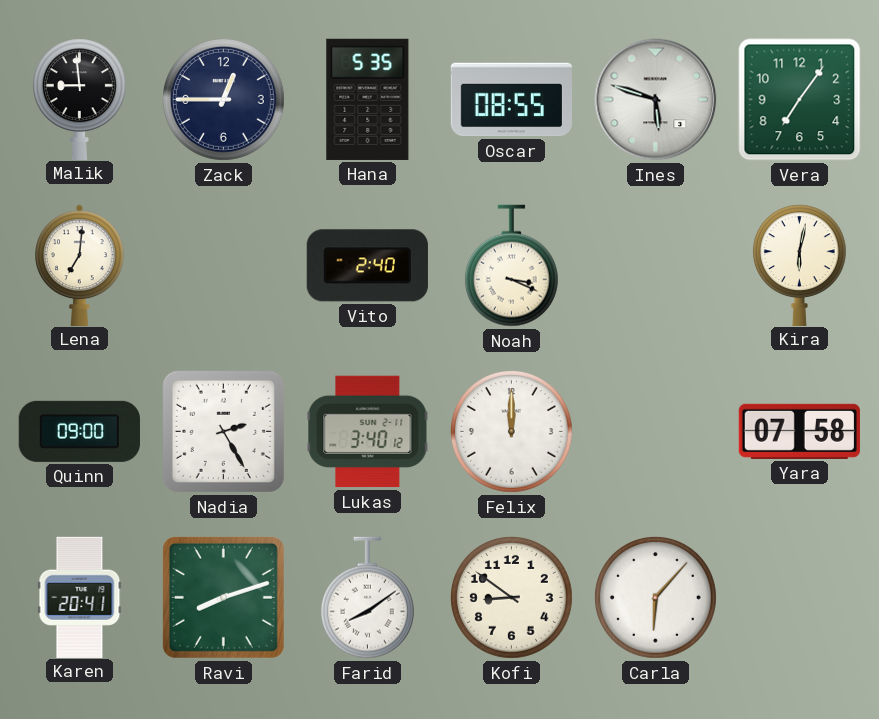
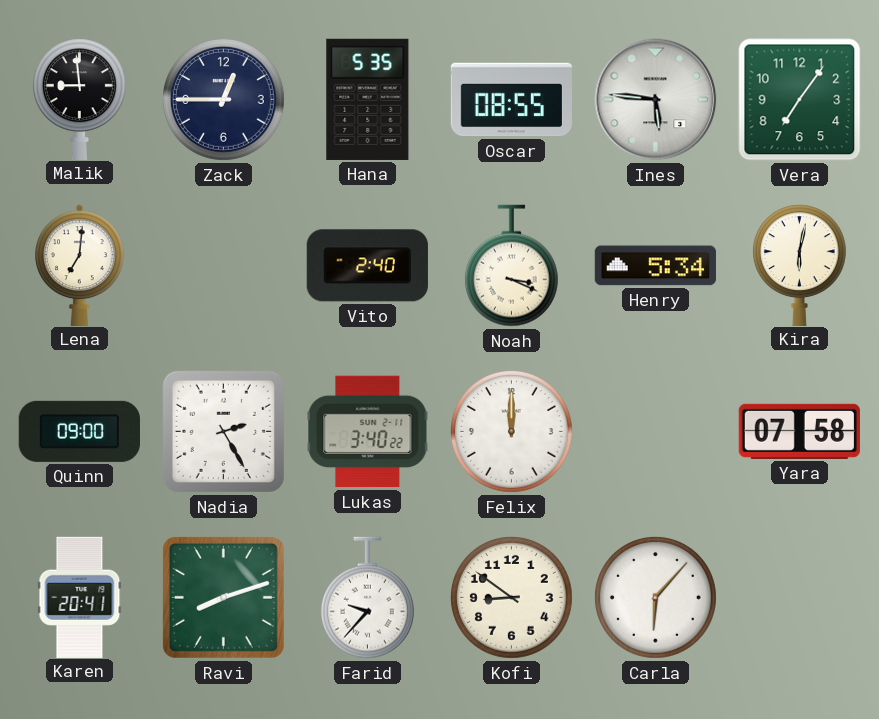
Ines: 5:48 -> 5:46 (656, 100)
Henry: none -> 5:34 (655, 266)
Lukas: 3:40:12 -> 3:40:22 (368, 432)
Farid: 8:09 -> 9:37 (367, 598)
